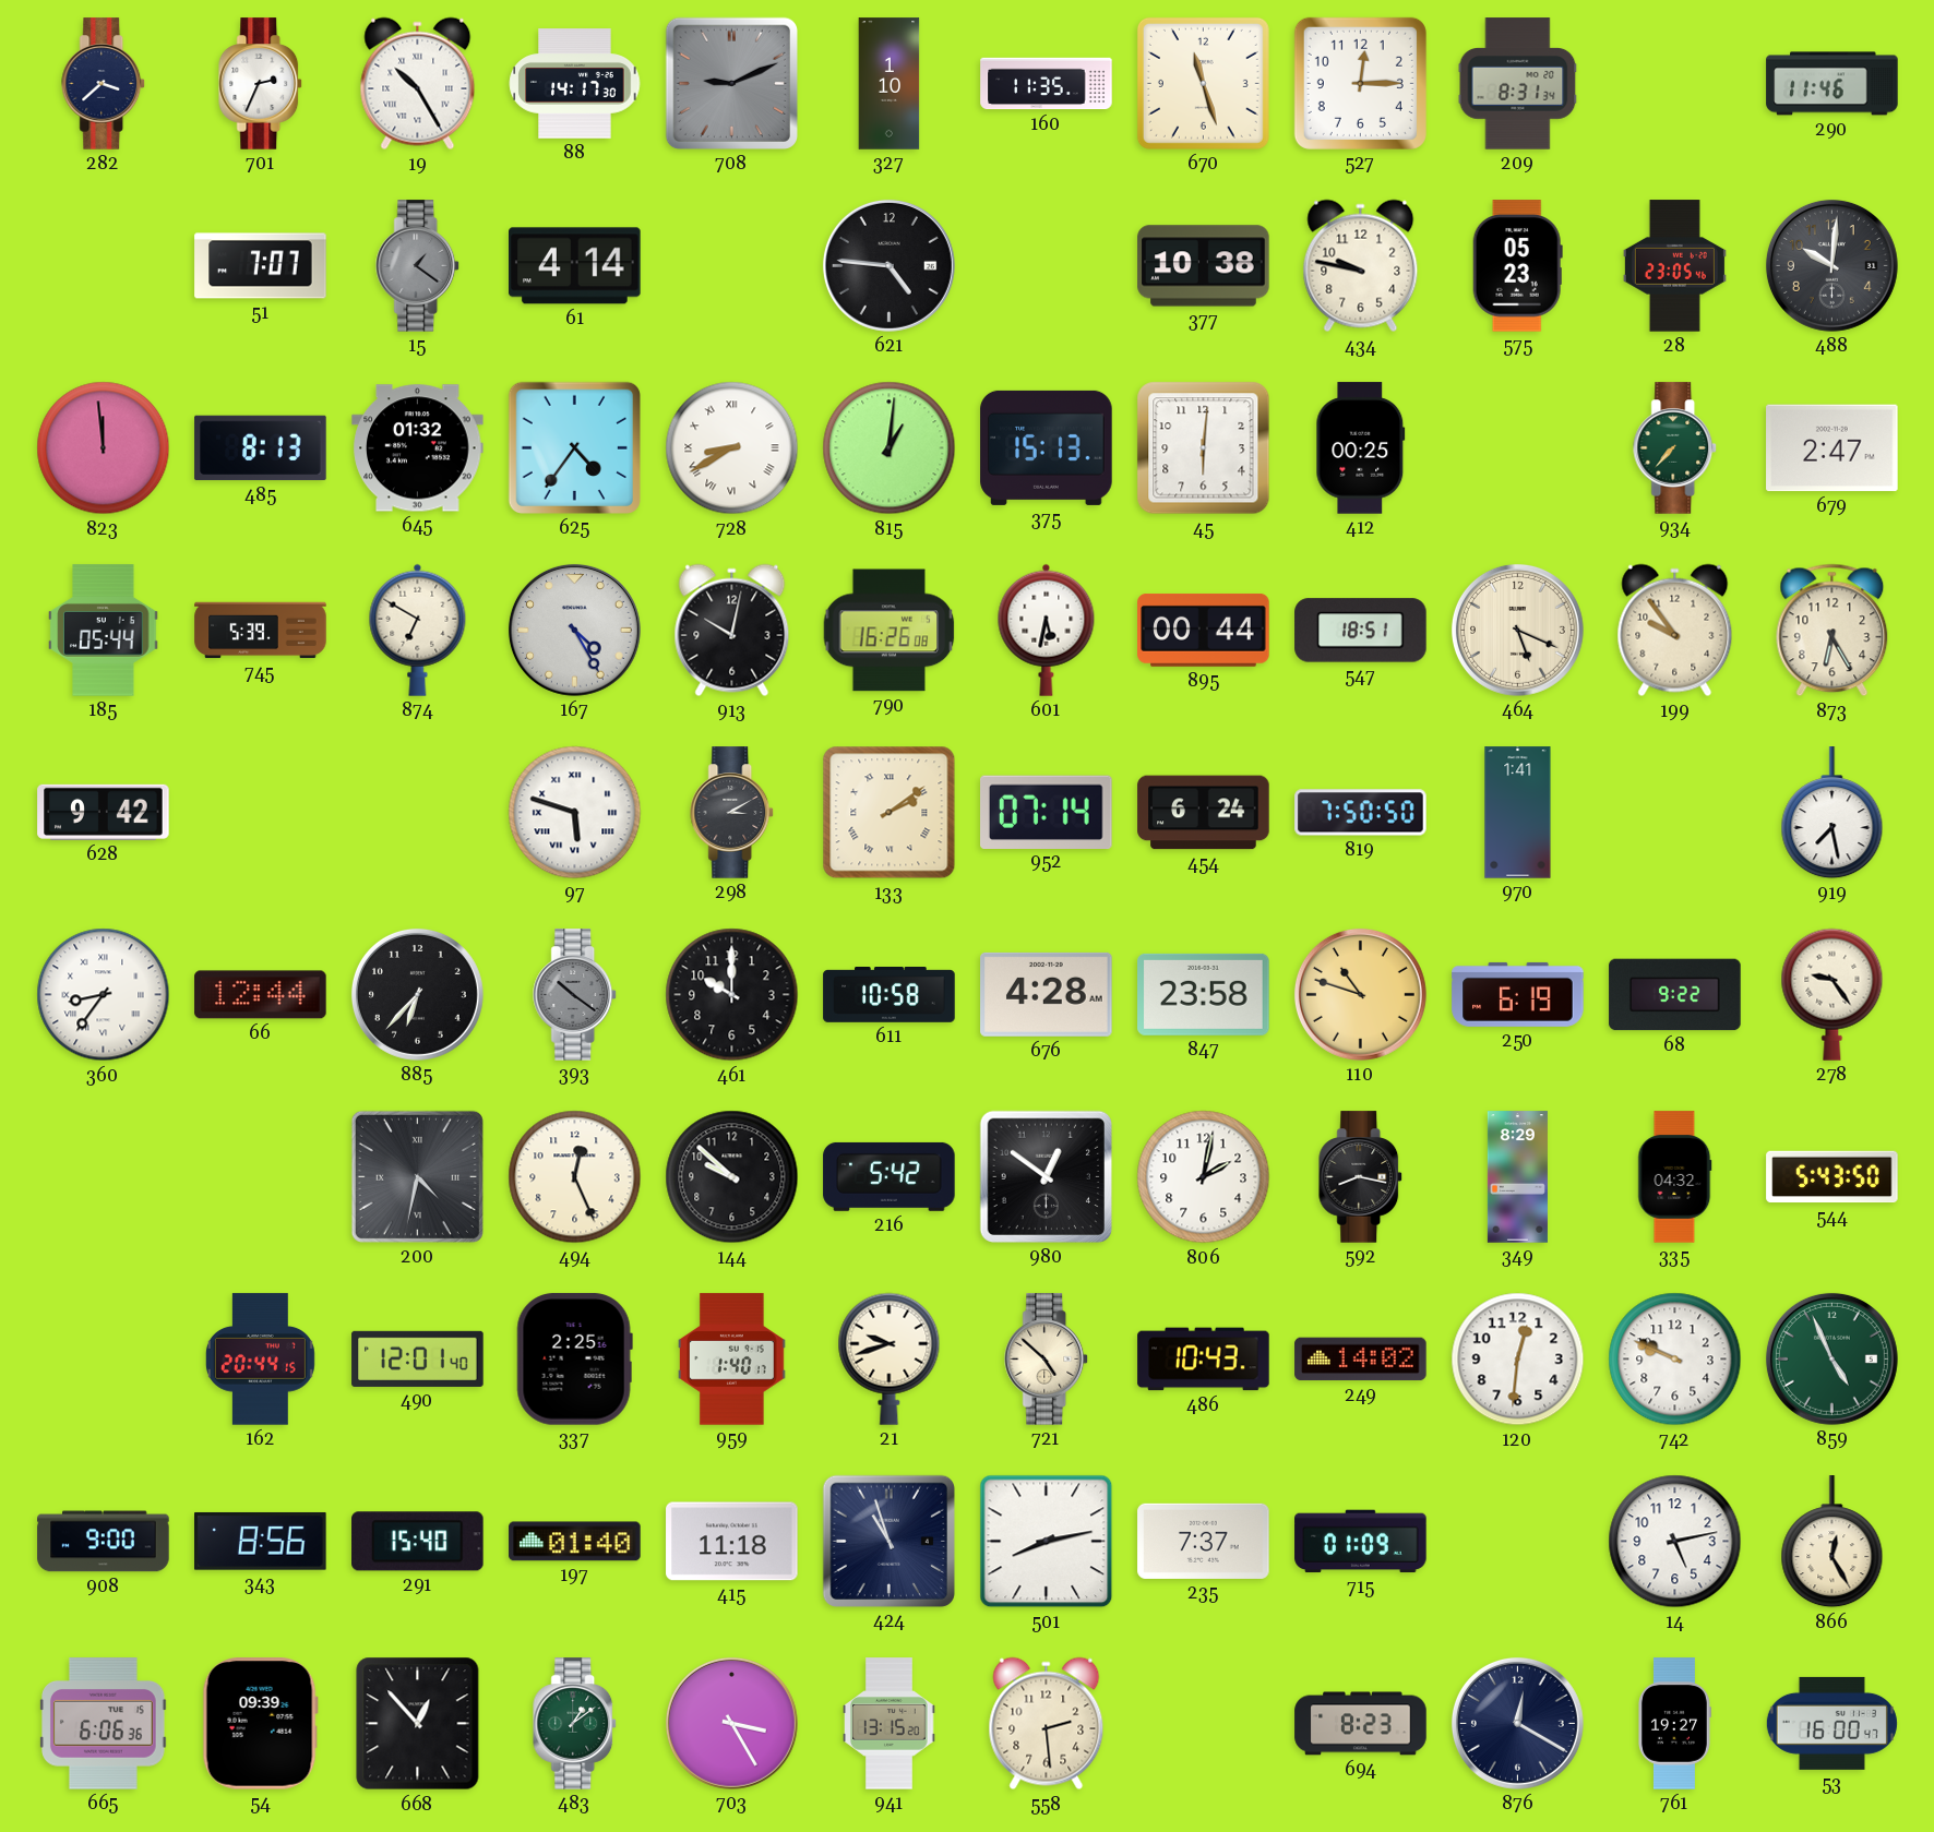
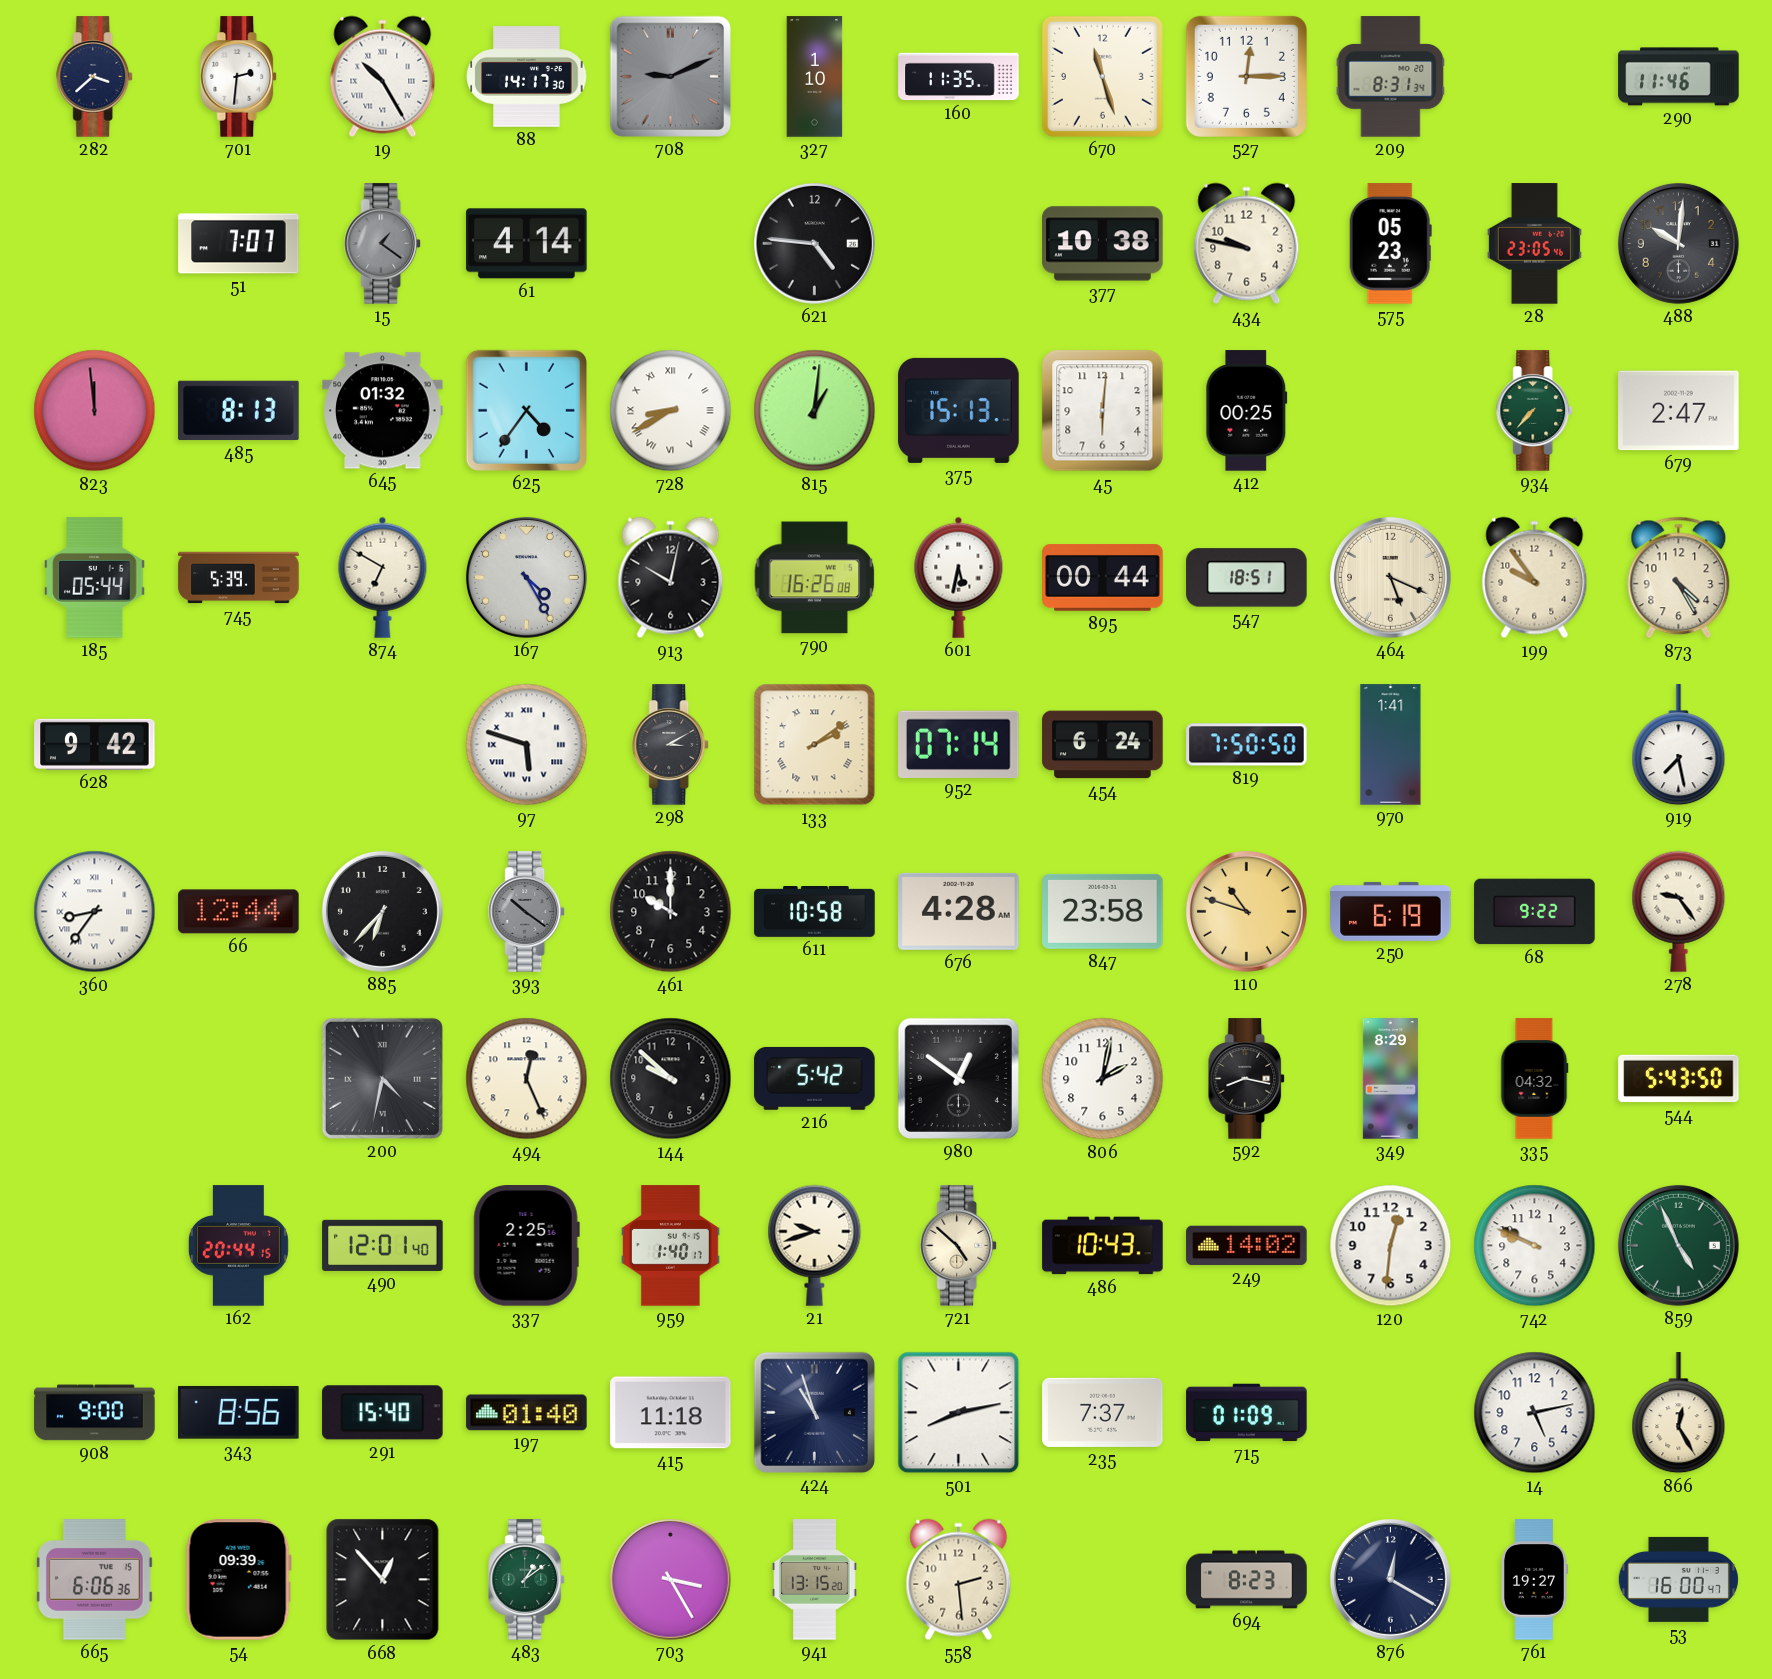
701: 2:34 -> 2:31 (239, 77)
873: 6:25 -> 4:25 (1679, 578)
